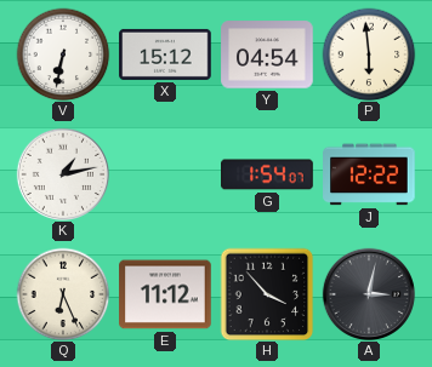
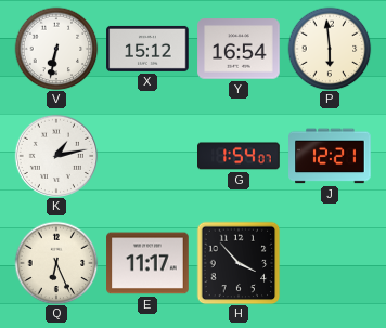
Y: 04:54 -> 16:54 (239, 49)
J: 12:22 -> 12:21 (330, 156)
E: 11:12 -> 11:17 (147, 263)
A: 3:02 -> none (368, 293)
